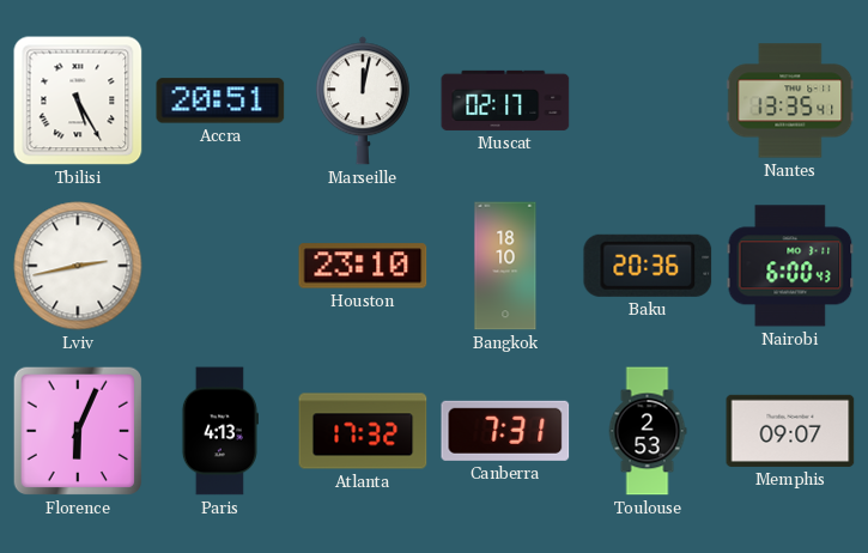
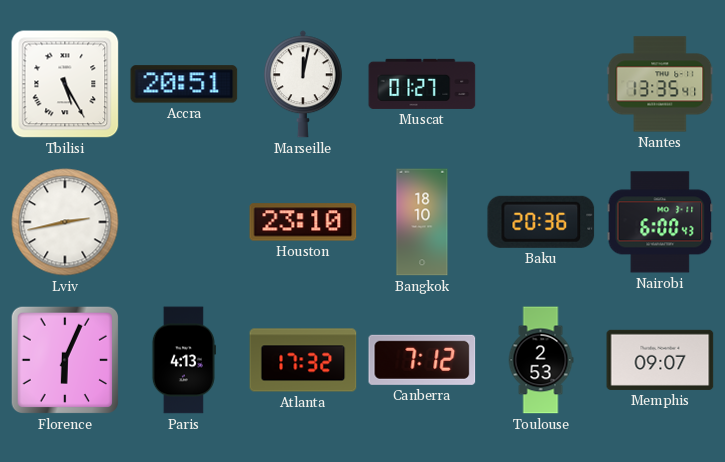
Muscat: 02:17 -> 01:27 (422, 84)
Canberra: 7:31 -> 7:12 (422, 360)
